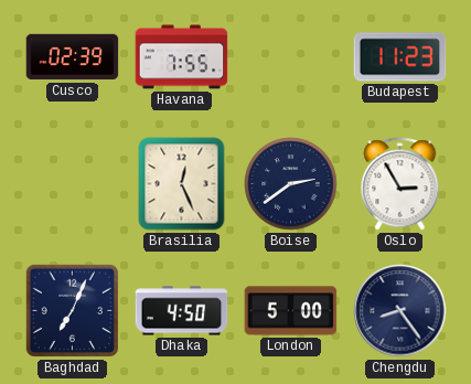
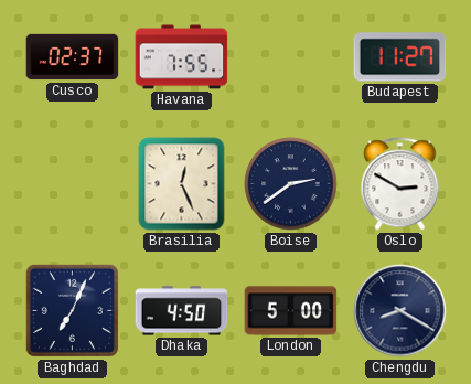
Cusco: 02:39 -> 02:37 (73, 57)
Budapest: 11:23 -> 11:27 (400, 57)
Oslo: 2:55 -> 2:50 (400, 184)
Chengdu: 8:24 -> 8:20 (400, 311)
